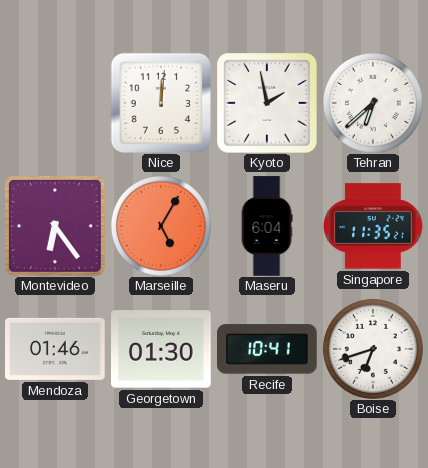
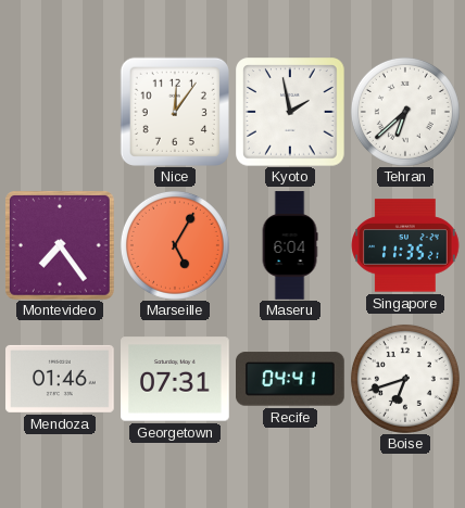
Nice: 12:01 -> 12:06 (175, 112)
Montevideo: 6:24 -> 7:24 (61, 246)
Georgetown: 01:30 -> 07:31 (176, 379)
Recife: 10:41 -> 04:41 (291, 379)
